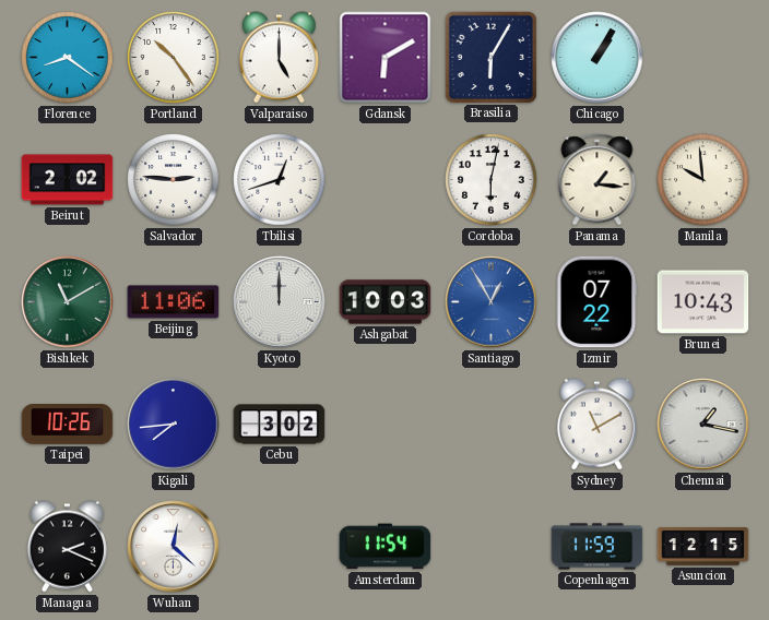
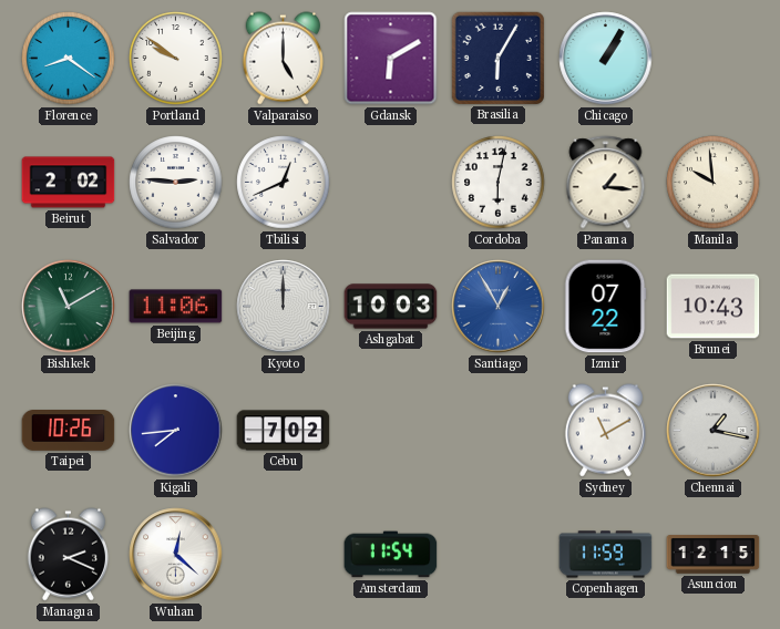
Portland: 10:24 -> 9:51 (176, 59)
Tbilisi: 12:42 -> 12:41 (284, 183)
Cebu: 3:02 -> 7:02 (284, 431)
